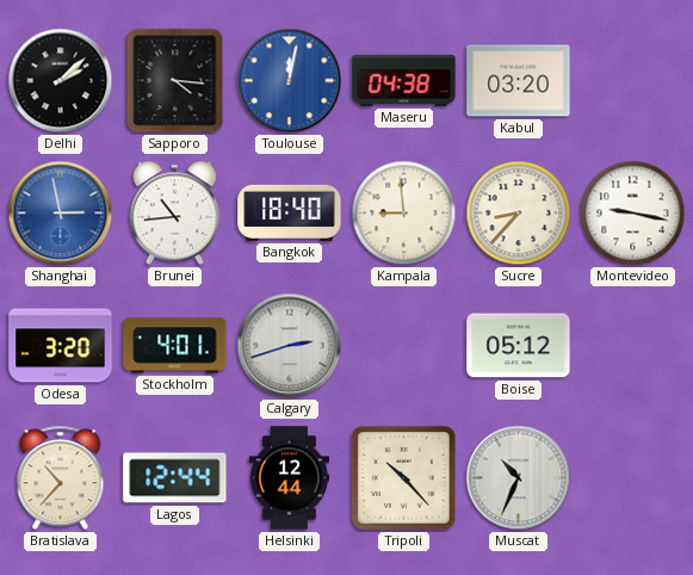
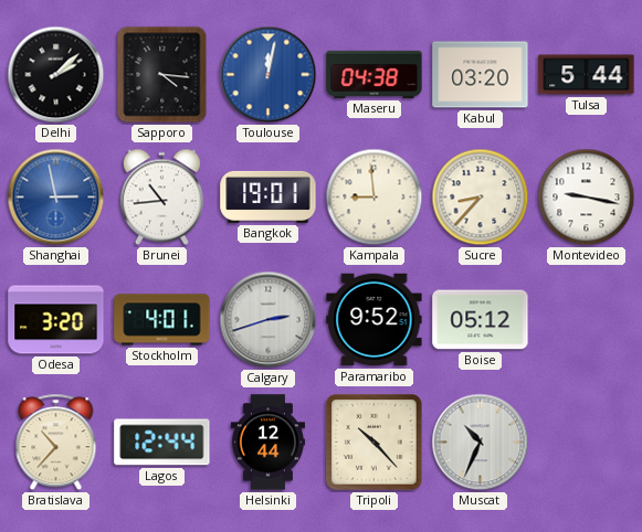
Tulsa: none -> 5:44 (587, 75)
Bangkok: 18:40 -> 19:01 (269, 196)
Paramaribo: none -> 9:52 (375, 320)
